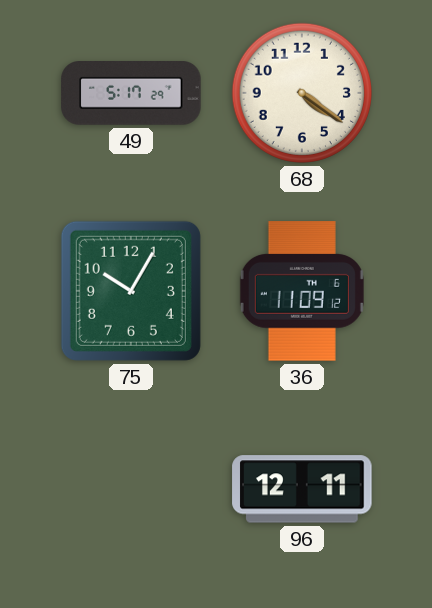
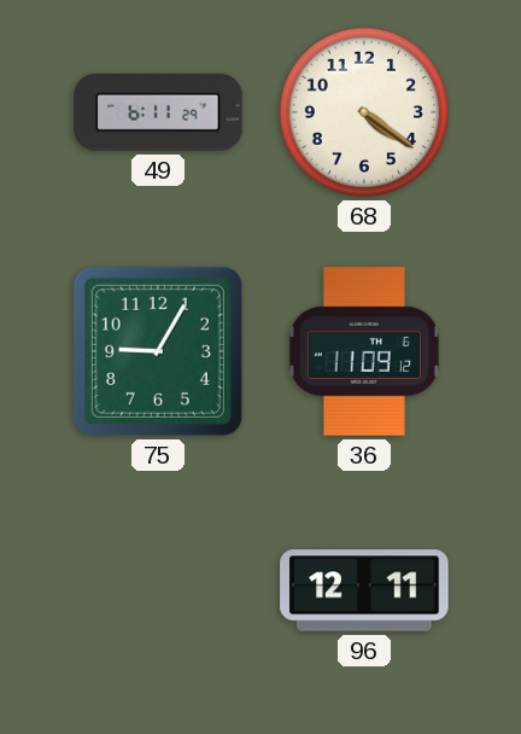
49: 5:17 -> 6:11 (158, 113)
75: 10:05 -> 9:05 (158, 351)
